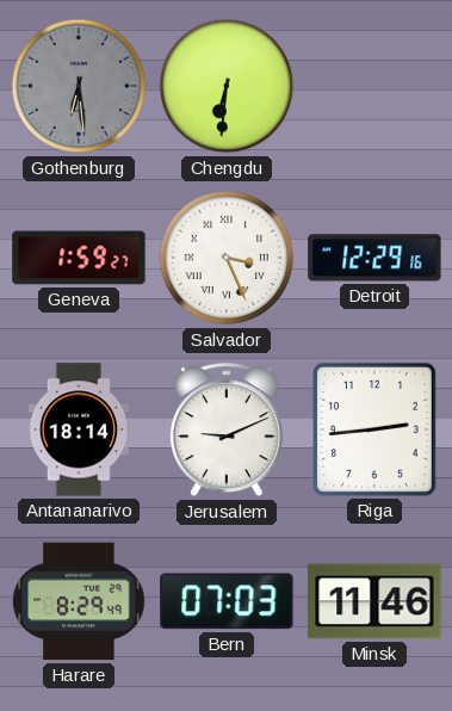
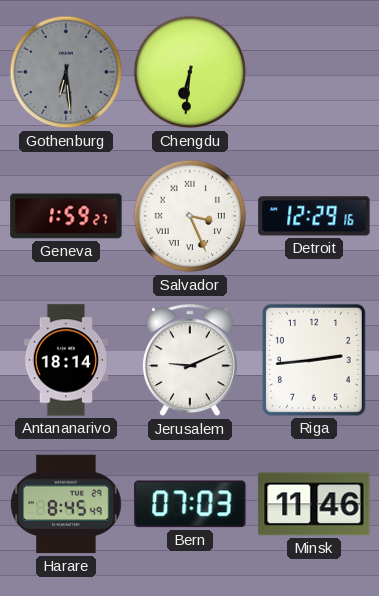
Harare: 8:29 -> 8:45 (66, 504)
